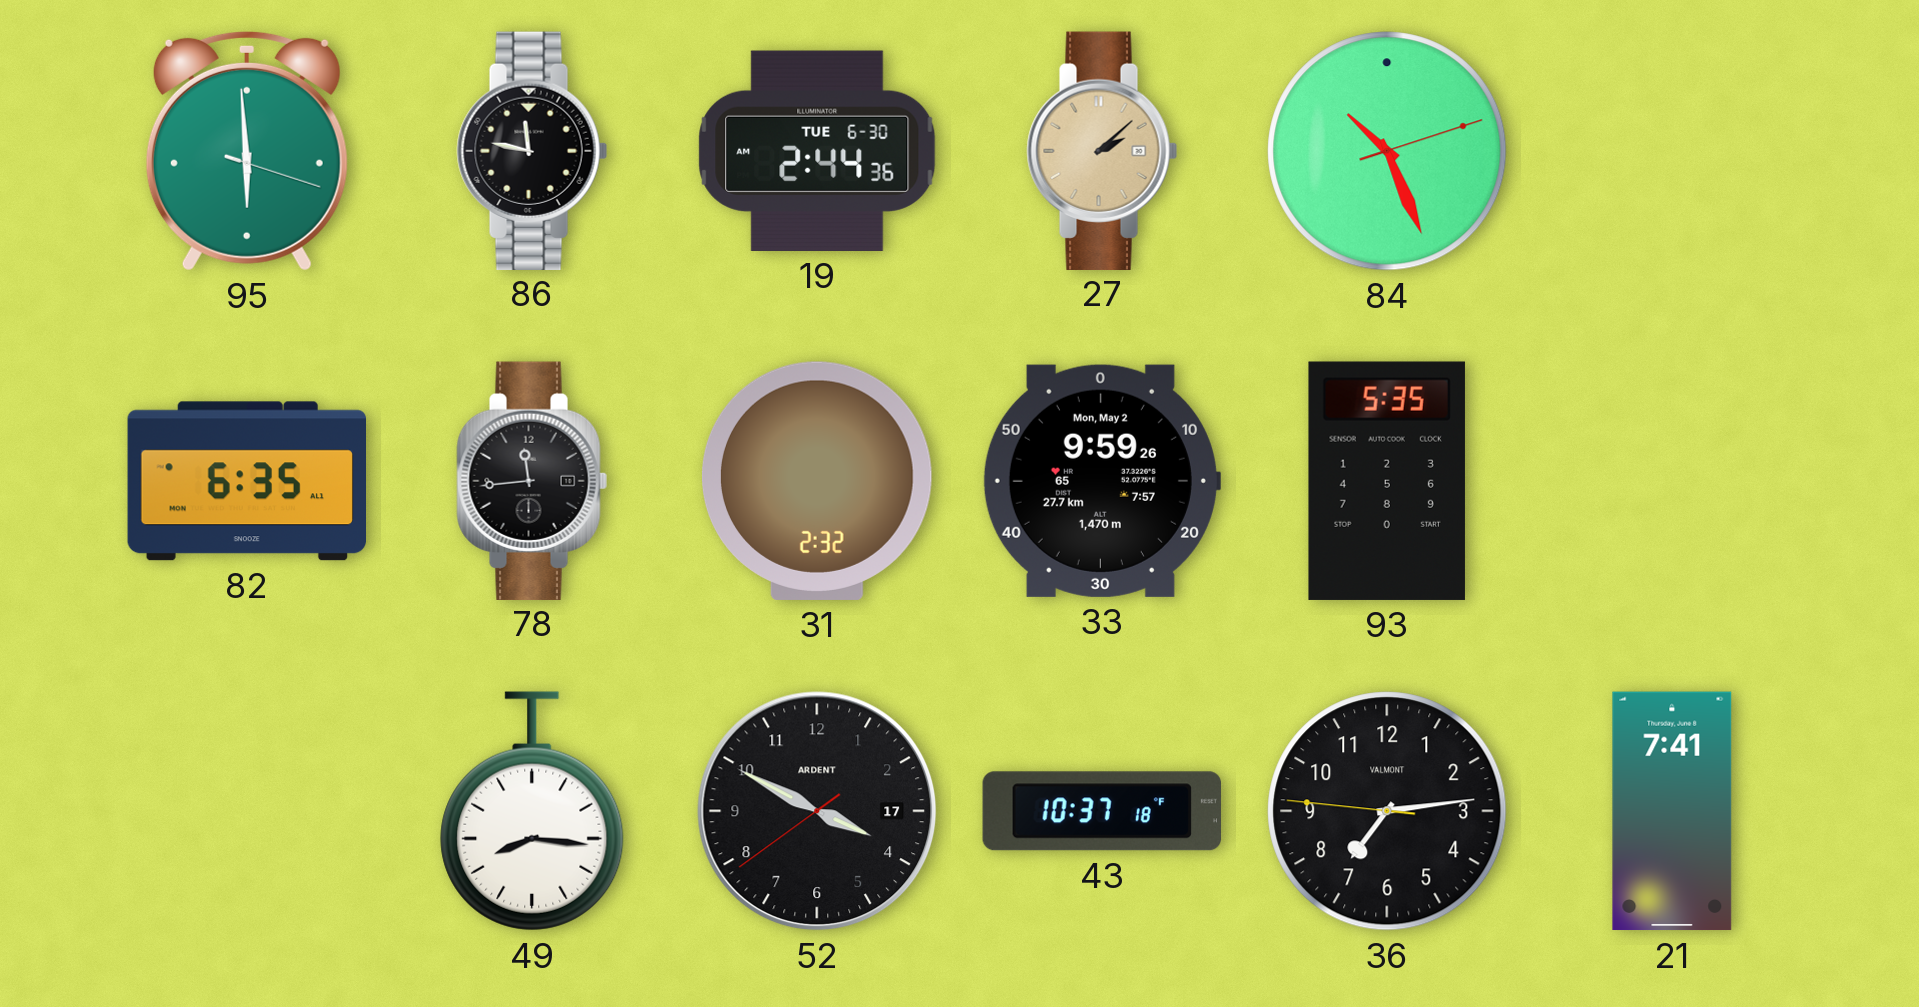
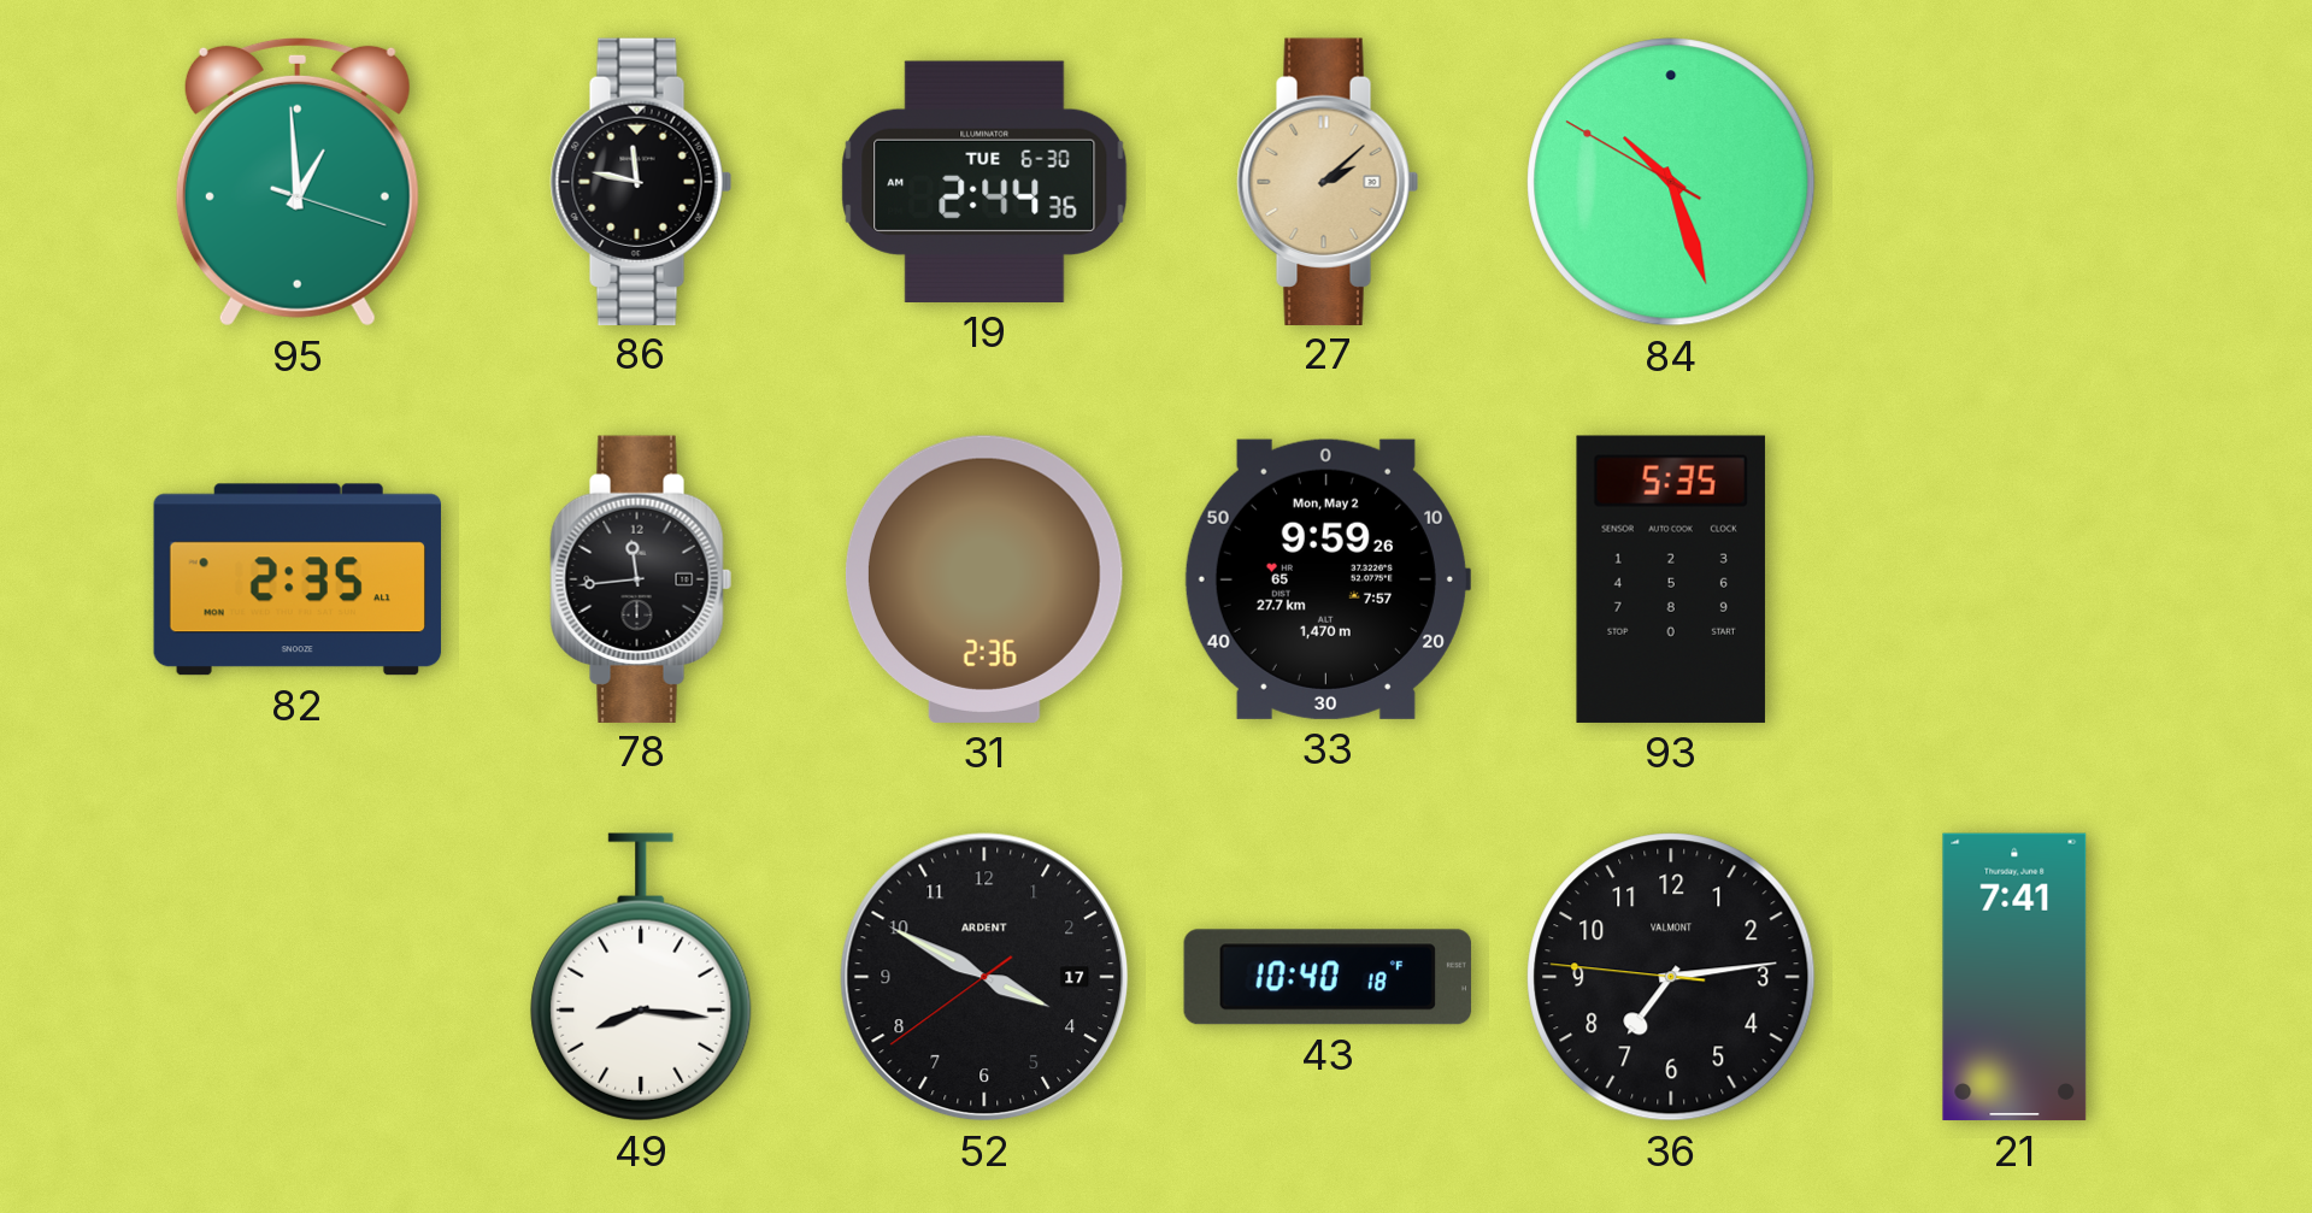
95: 5:59 -> 12:59 (298, 182)
84: 10:26:12 -> 10:26:50 (1671, 182)
82: 6:35 -> 2:35 (296, 579)
31: 2:32 -> 2:36 (984, 579)
43: 10:37 -> 10:40 (1326, 977)
